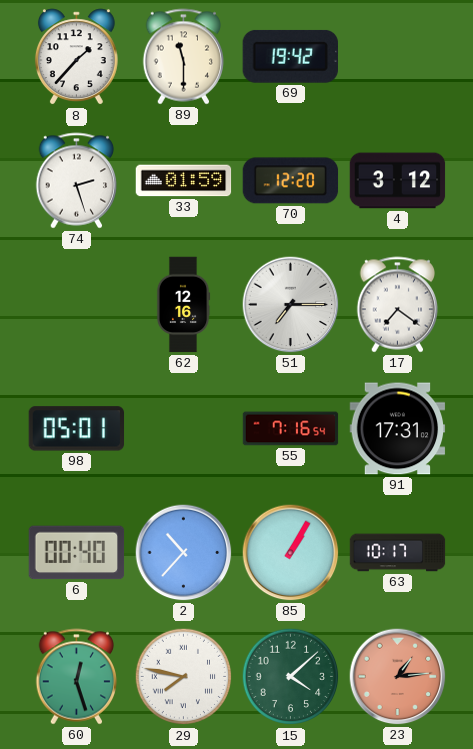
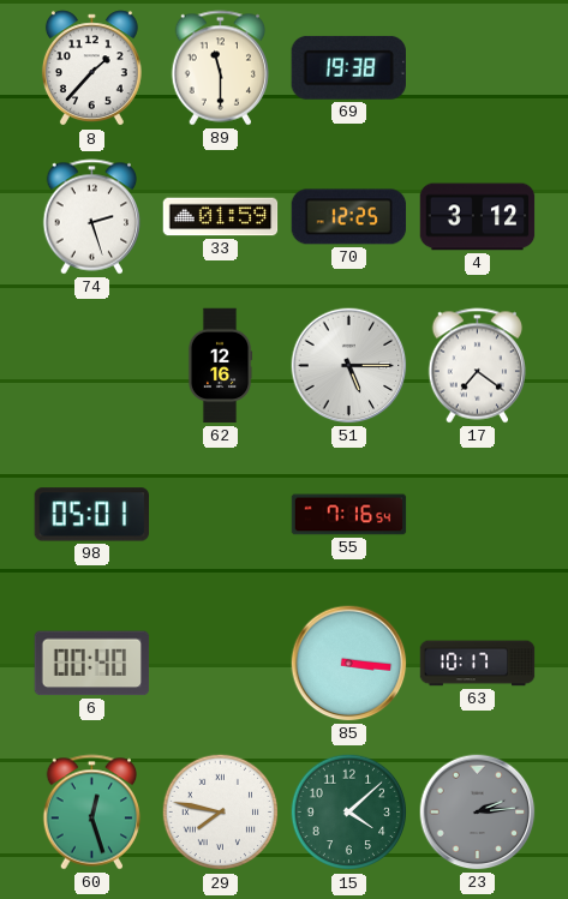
69: 19:42 -> 19:38 (348, 67)
70: 12:20 -> 12:25 (349, 217)
51: 7:15 -> 5:15 (349, 366)
91: 17:31 -> none (398, 429)
2: 10:37 -> none (184, 553)
85: 1:05 -> 3:16 (349, 664)
23: 1:14 -> 2:14 (478, 813)
23 dial: salmon -> grey (478, 813)
